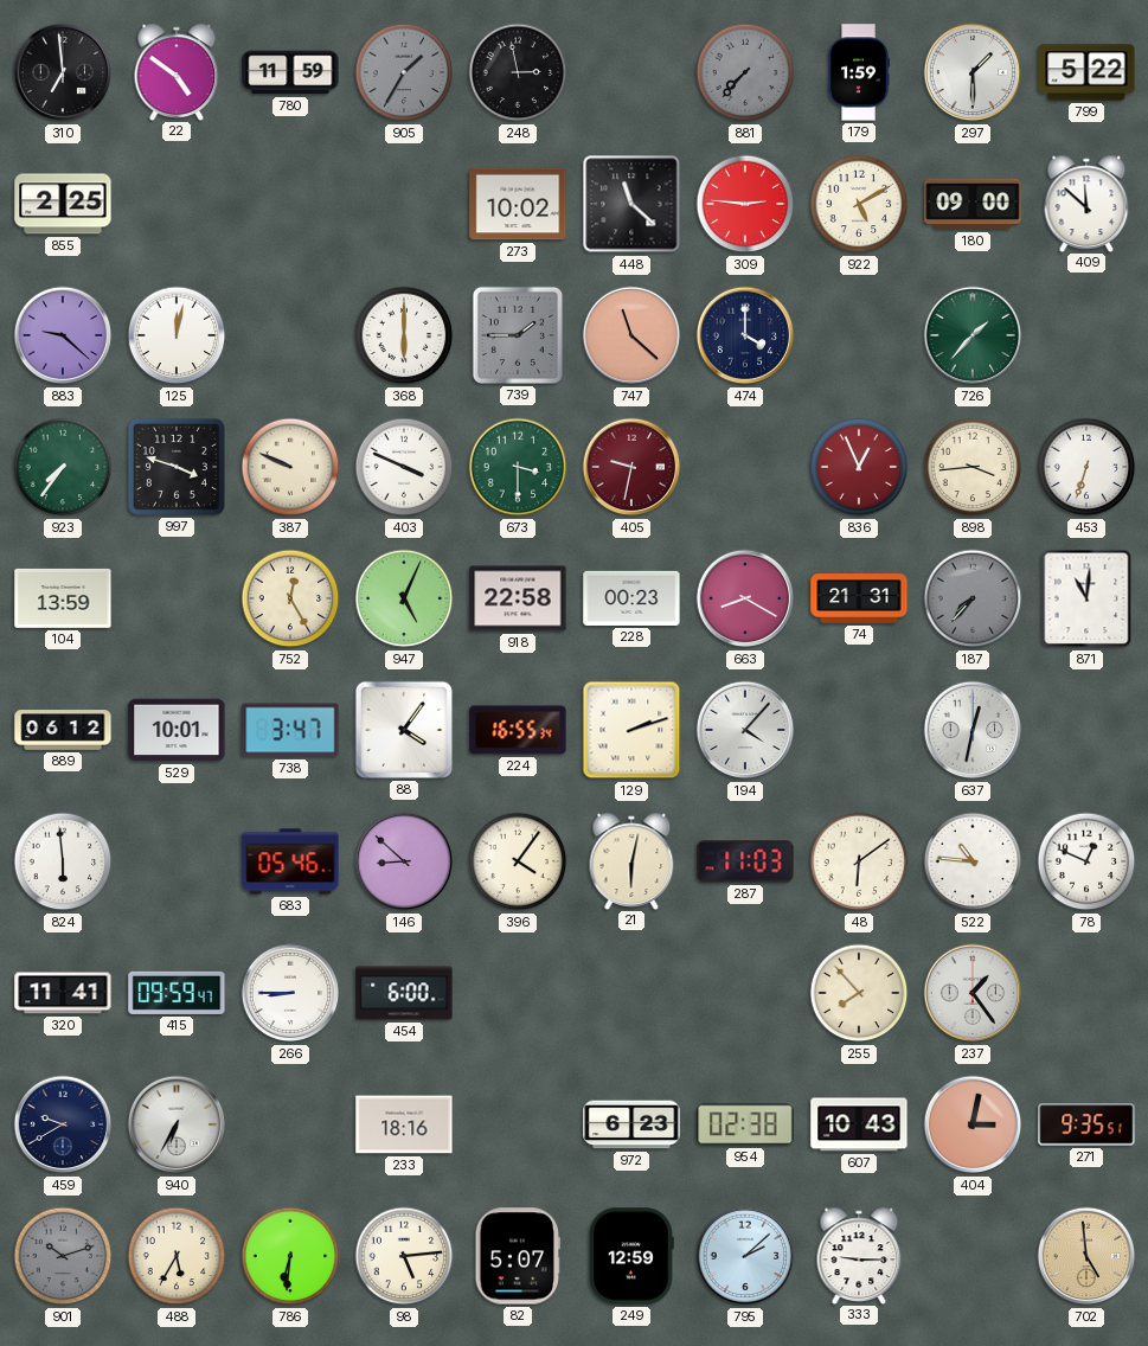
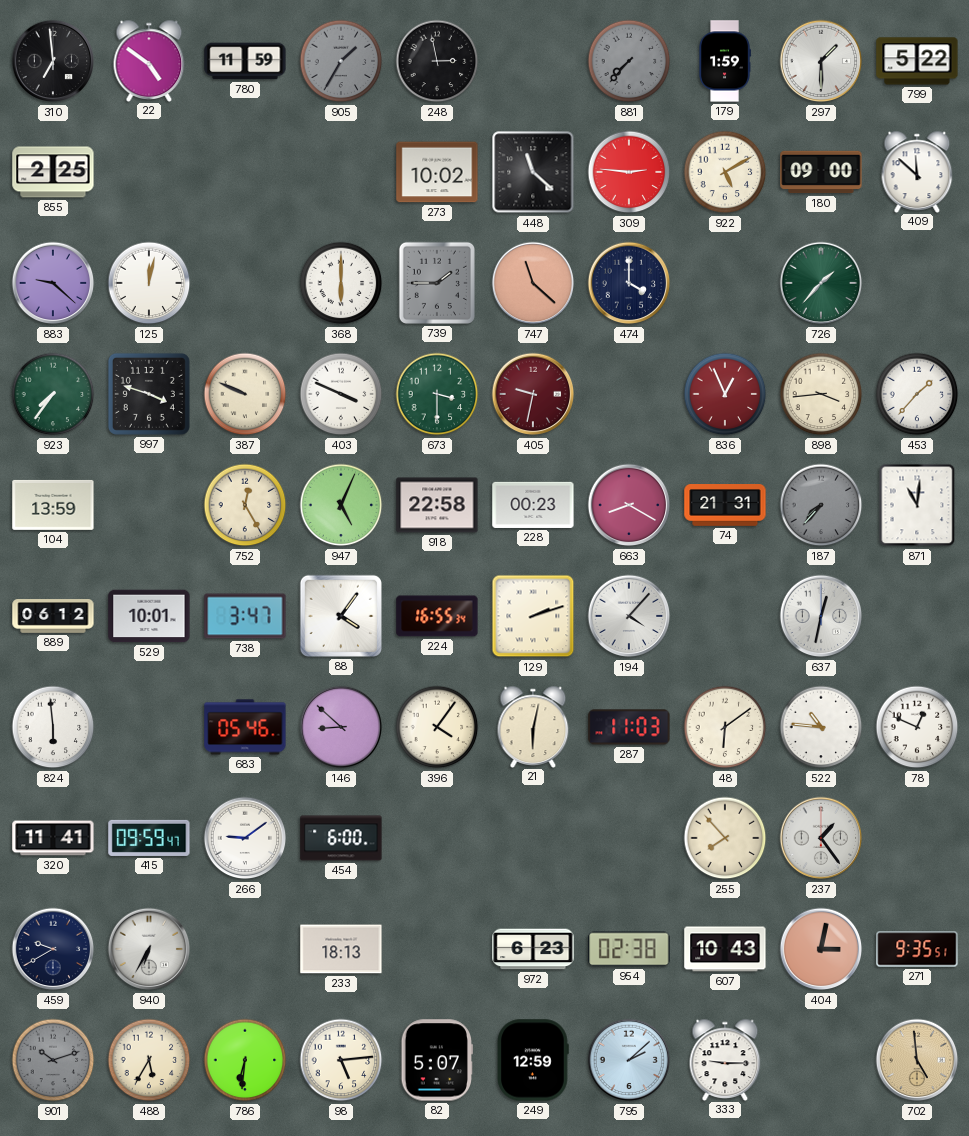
453: 6:33 -> 1:37 (917, 394)
266: 8:45 -> 9:09 (245, 838)
233: 18:16 -> 18:13 (341, 949)
